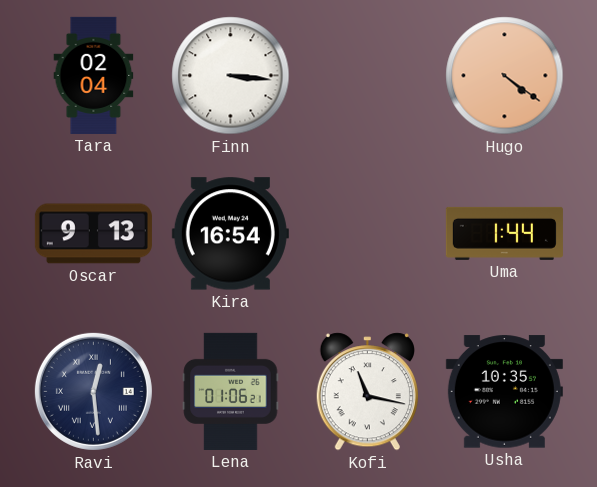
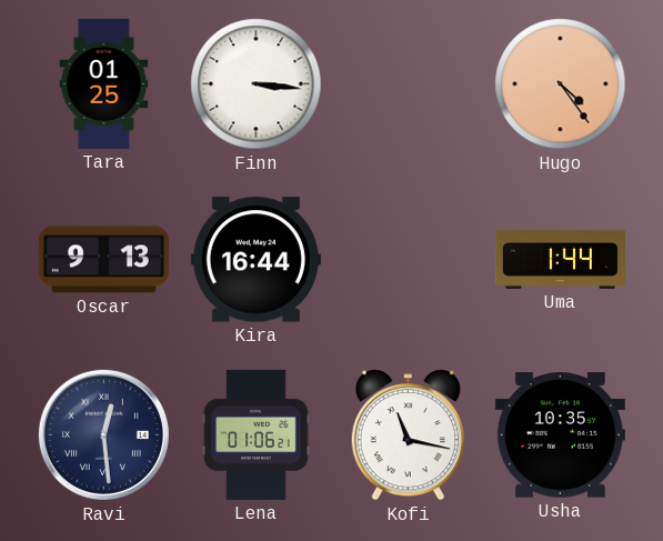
Tara: 02:04 -> 01:25 (104, 83)
Hugo: 4:21 -> 4:24 (561, 84)
Kira: 16:54 -> 16:44 (255, 260)
